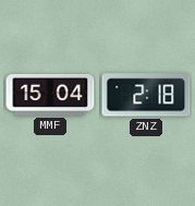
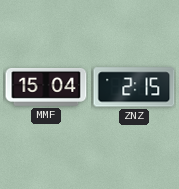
ZNZ: 2:18 -> 2:15 (134, 87)
